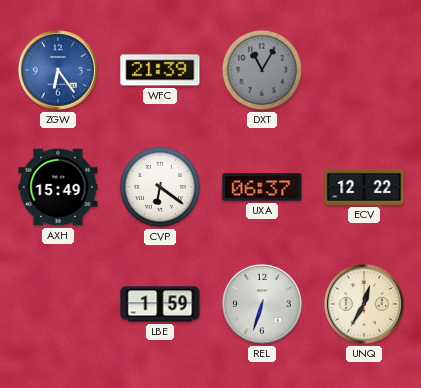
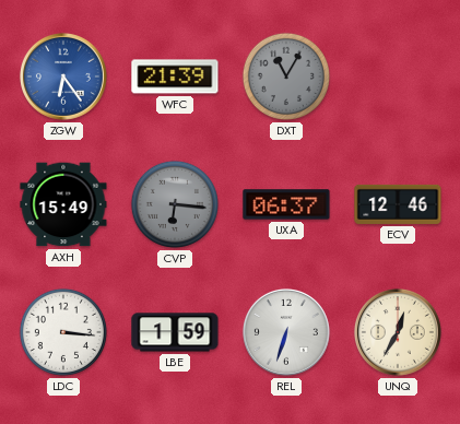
CVP: 6:21 -> 6:16 (175, 204)
CVP dial: white -> grey (175, 204)
ECV: 12:22 -> 12:46 (398, 204)
LDC: none -> 3:16 (63, 332)
